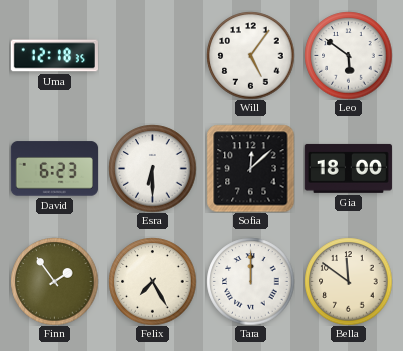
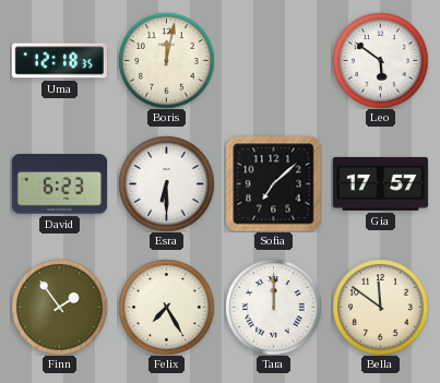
Boris: none -> 12:02 (166, 60)
Will: 5:06 -> none (250, 55)
Sofia: 12:08 -> 7:08 (273, 183)
Gia: 18:00 -> 17:57 (380, 183)
